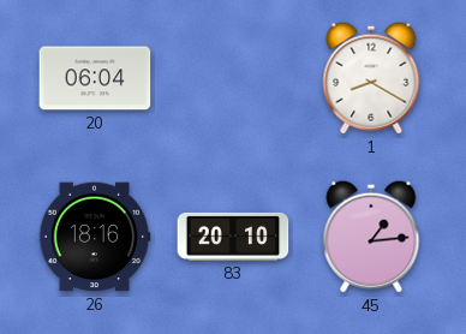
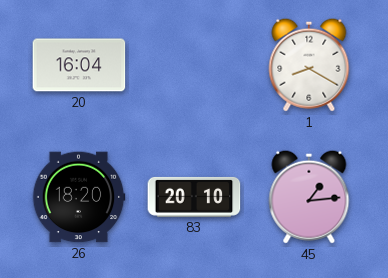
20: 06:04 -> 16:04 (79, 65)
26: 18:16 -> 18:20 (79, 197)
